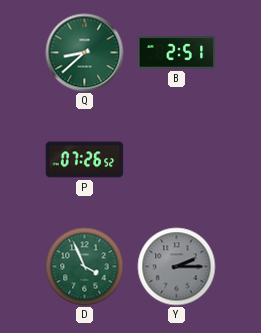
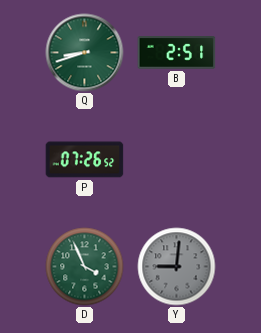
Q: 8:38 -> 8:42 (85, 53)
Y: 2:15 -> 9:01 (177, 267)
